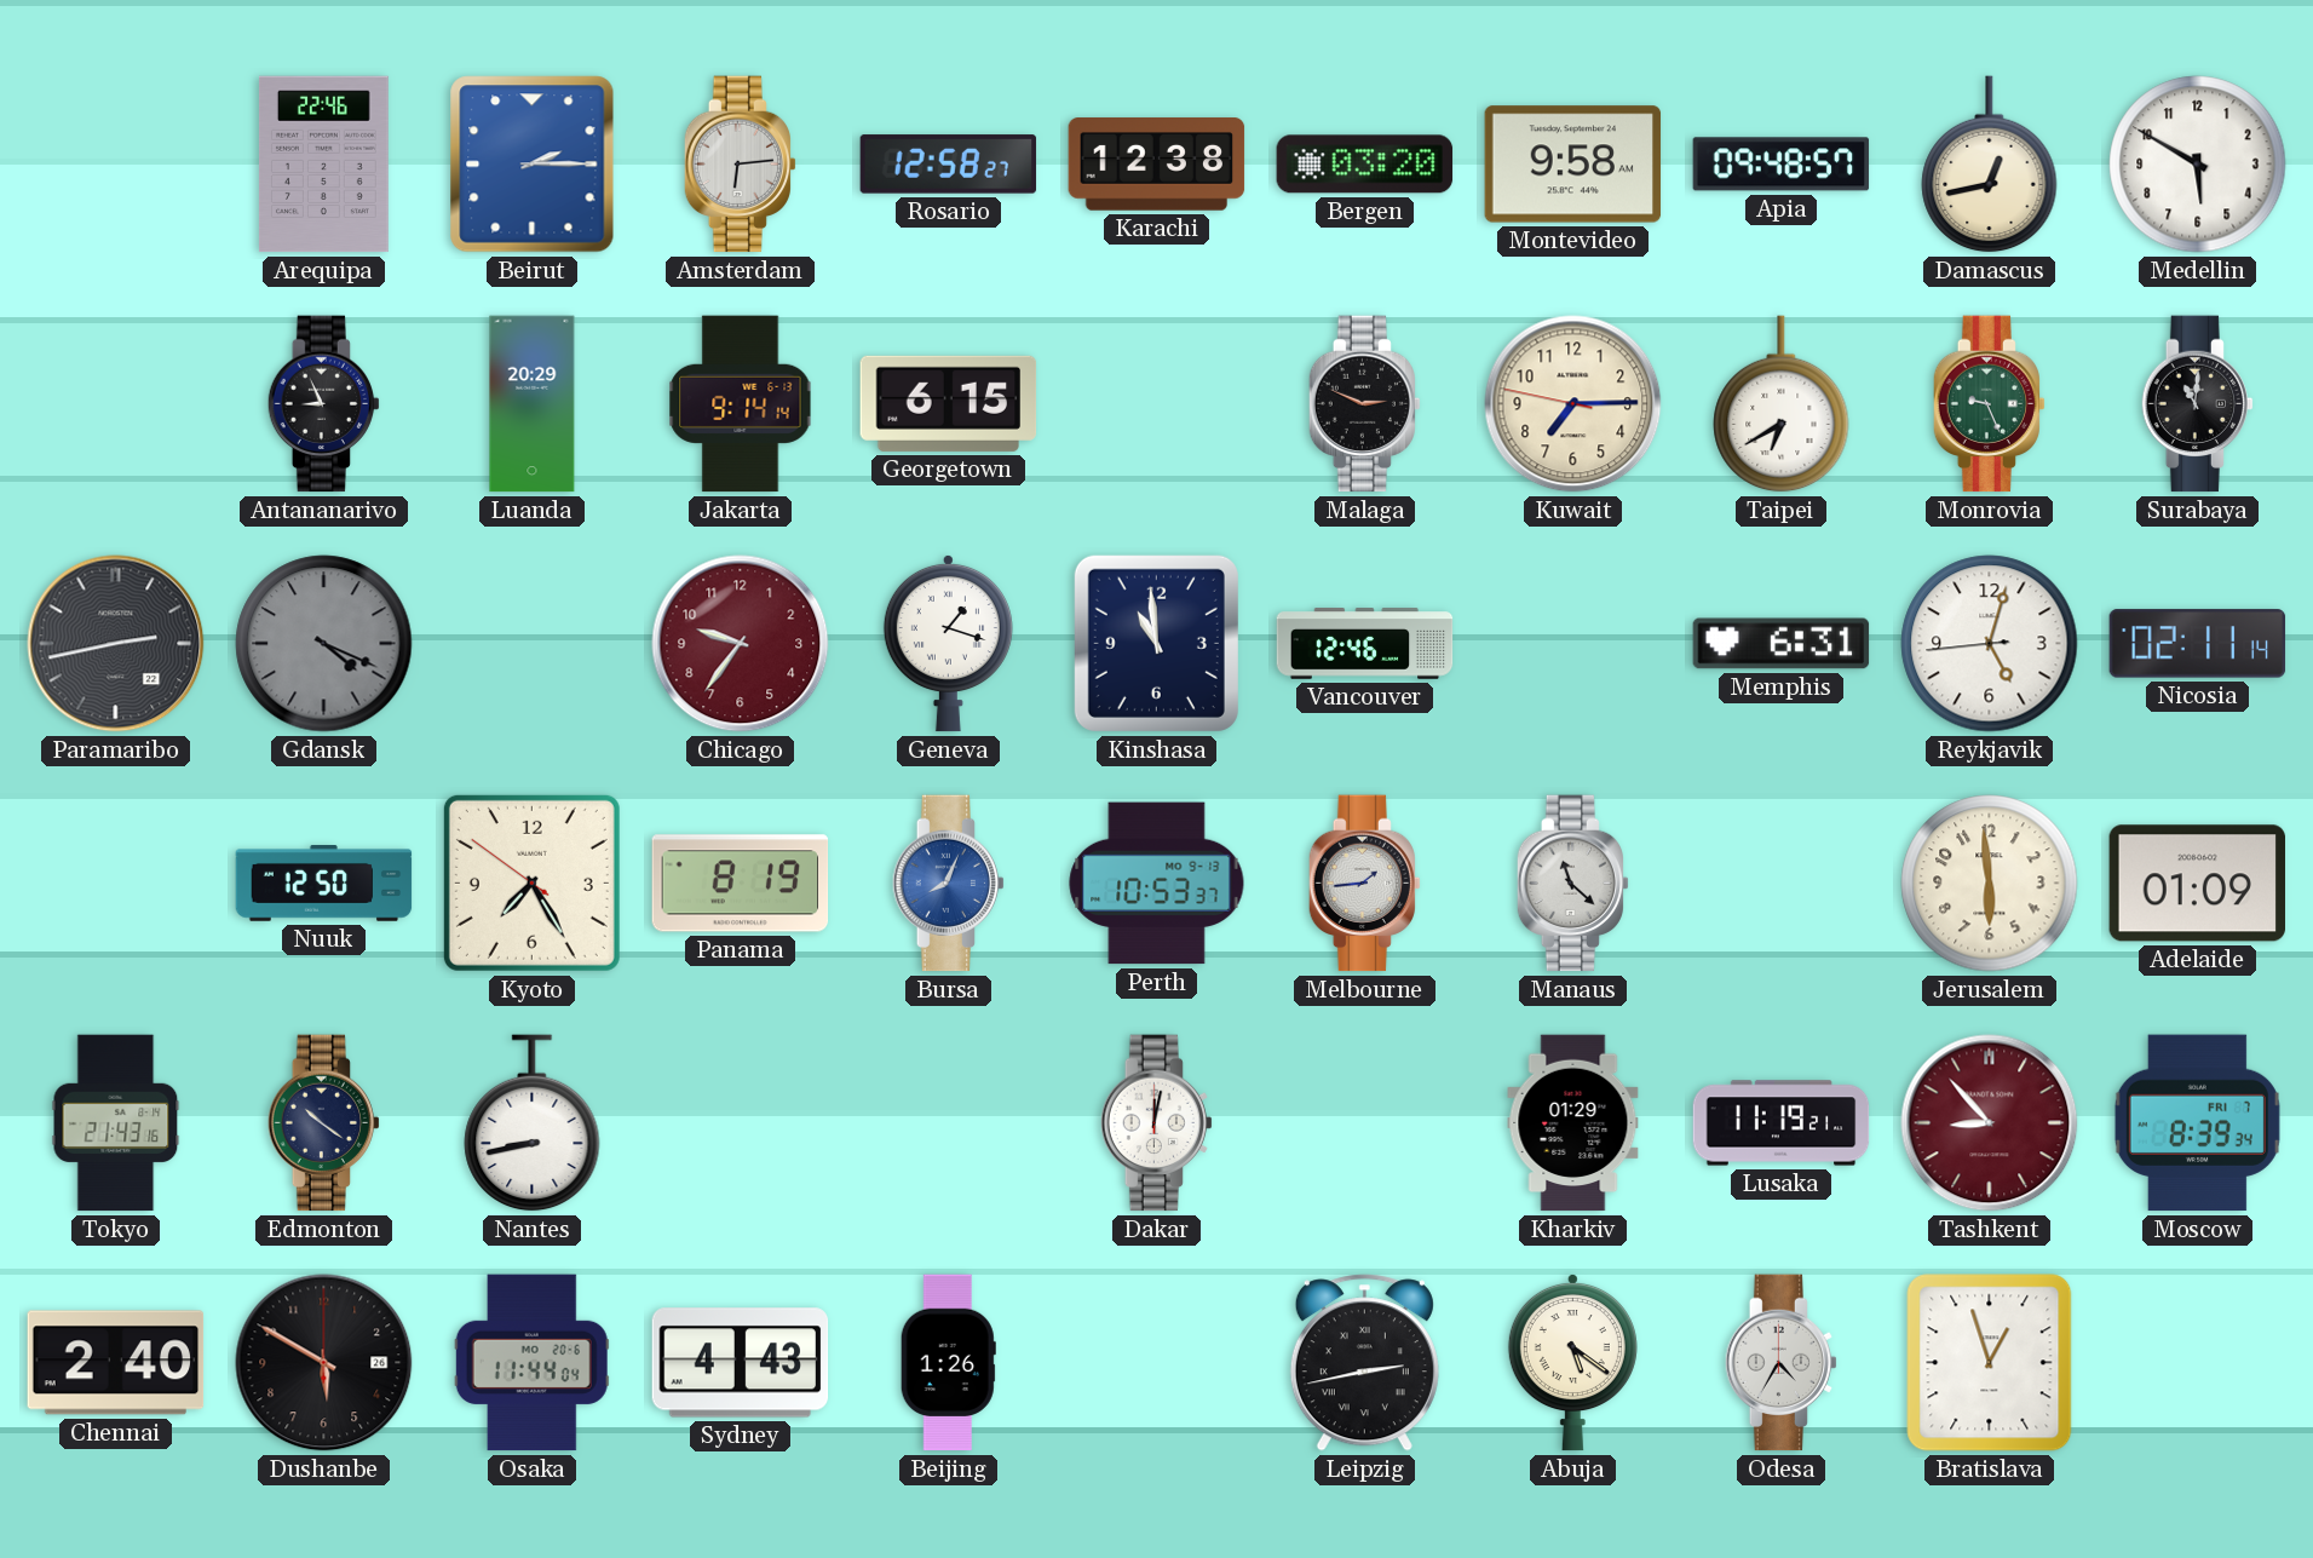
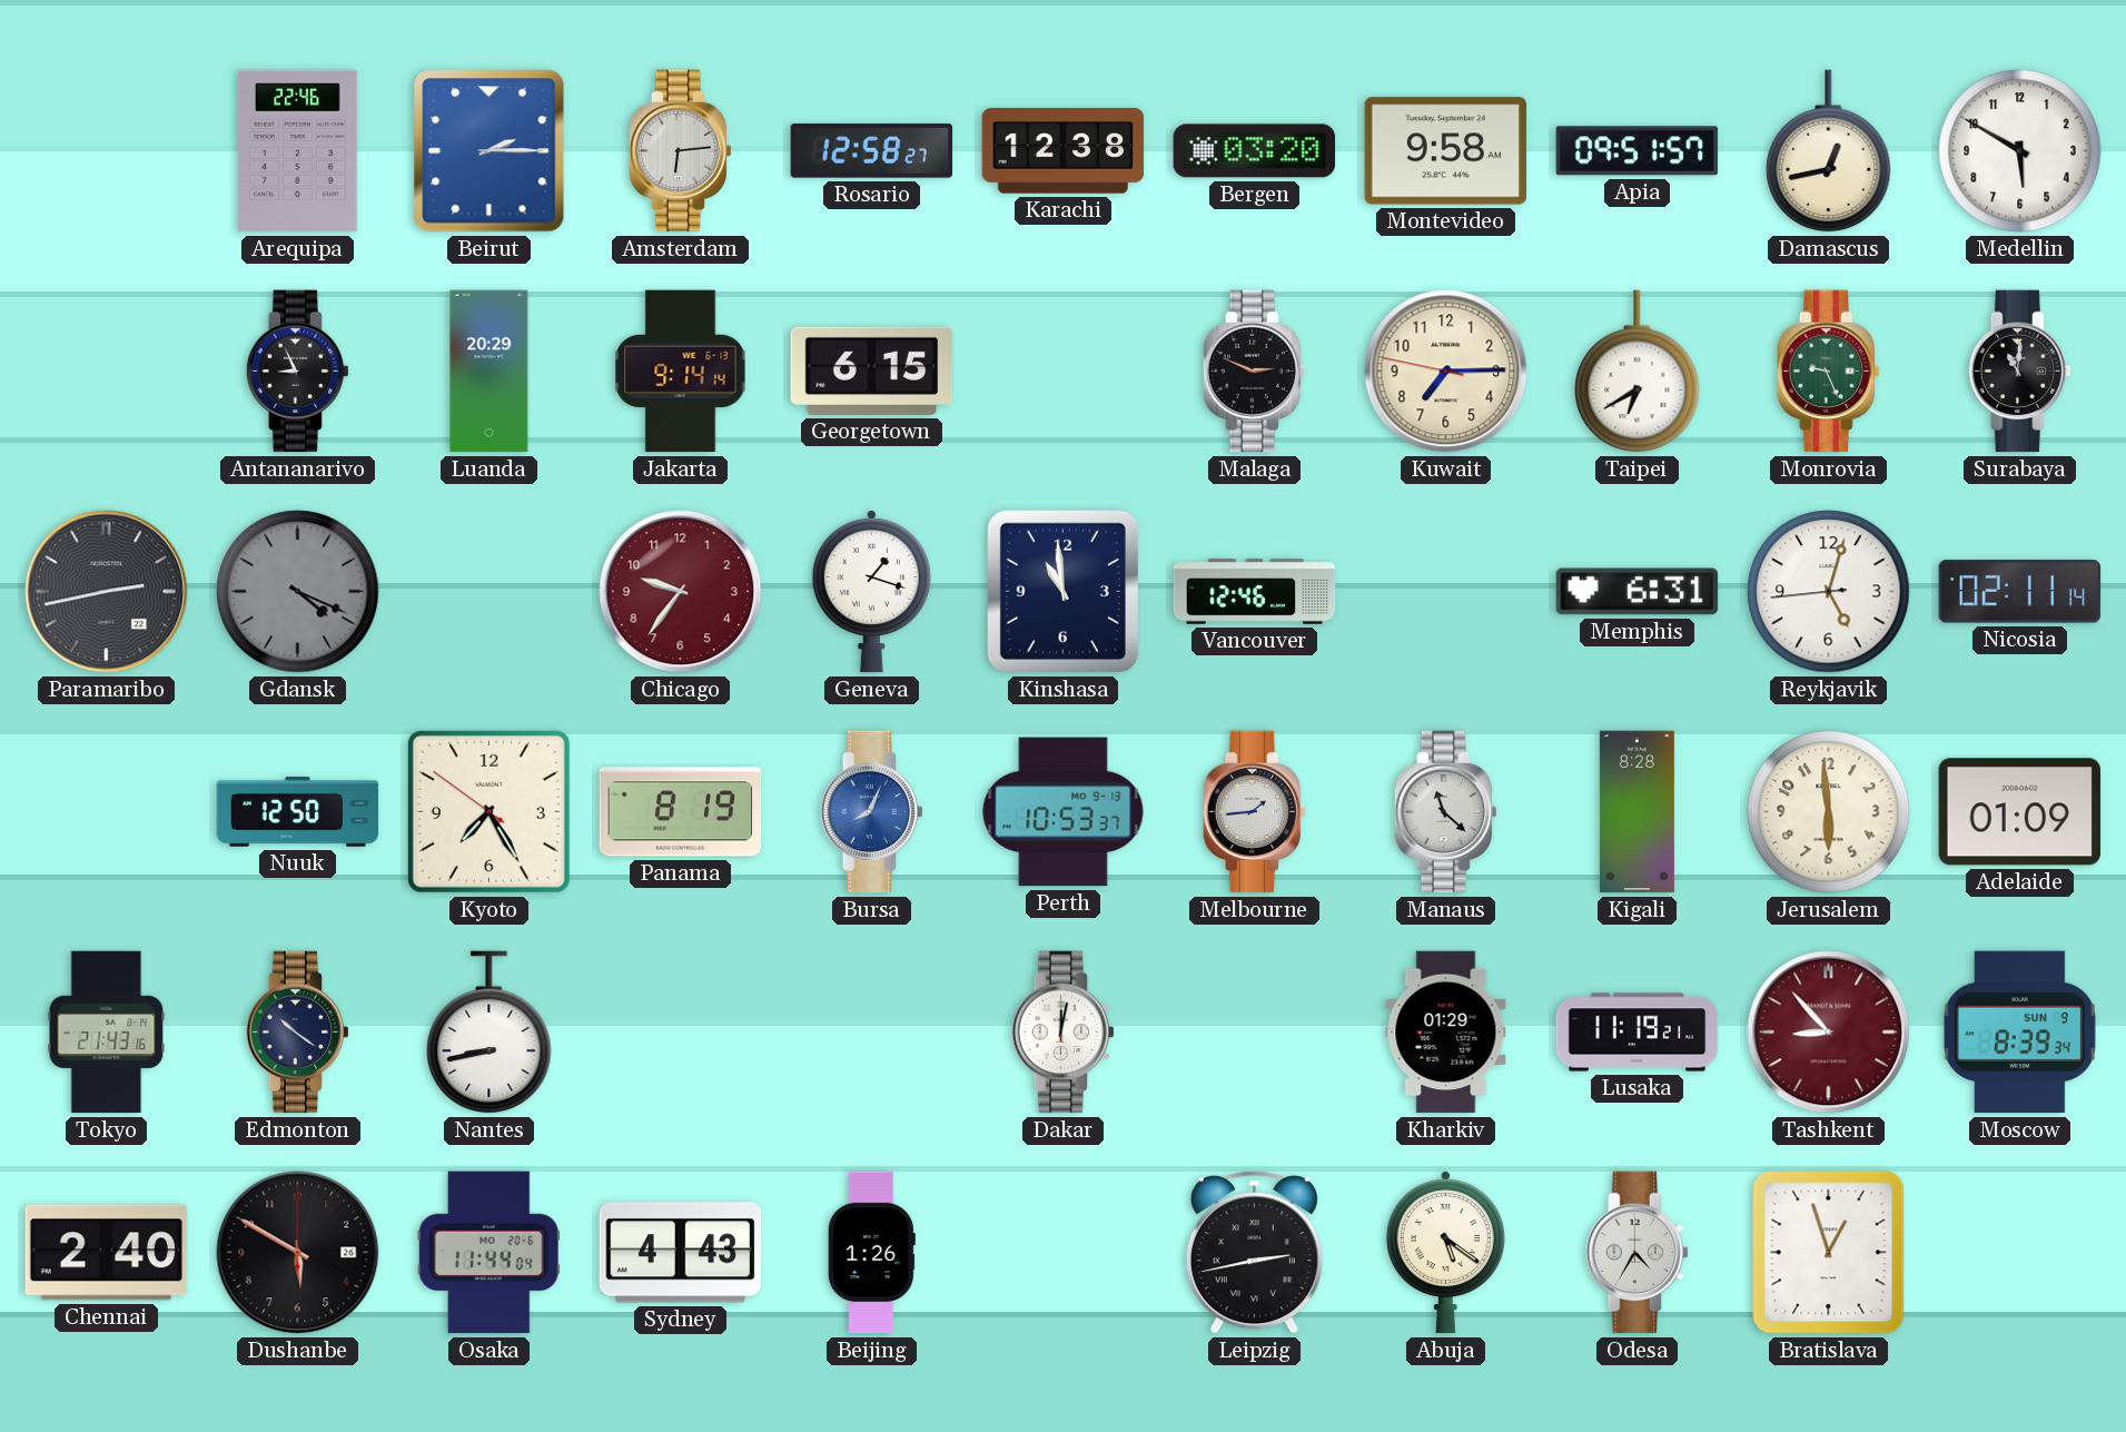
Apia: 09:48 -> 09:51 (1638, 151)
Kigali: none -> 8:28 (1636, 812)
Moscow date: FRI 7 -> SUN 9 (2019, 1033)
